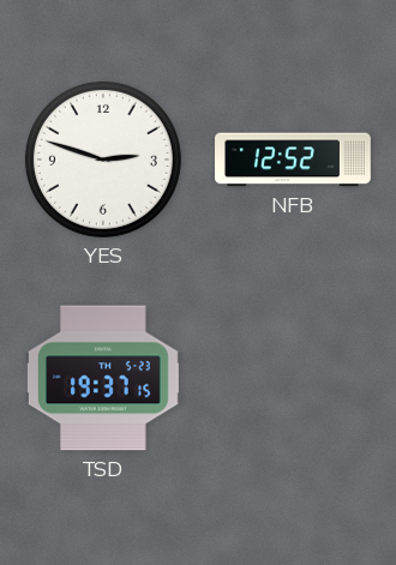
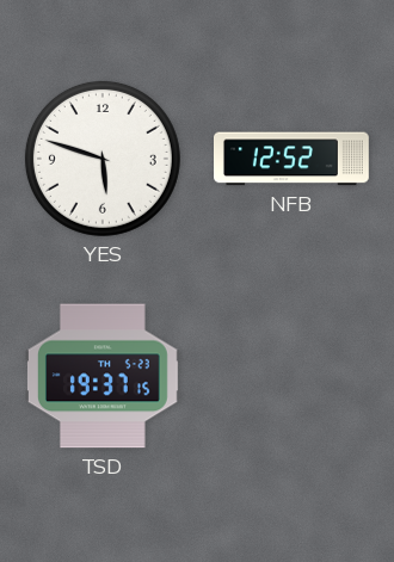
YES: 2:48 -> 5:48 (103, 159)
